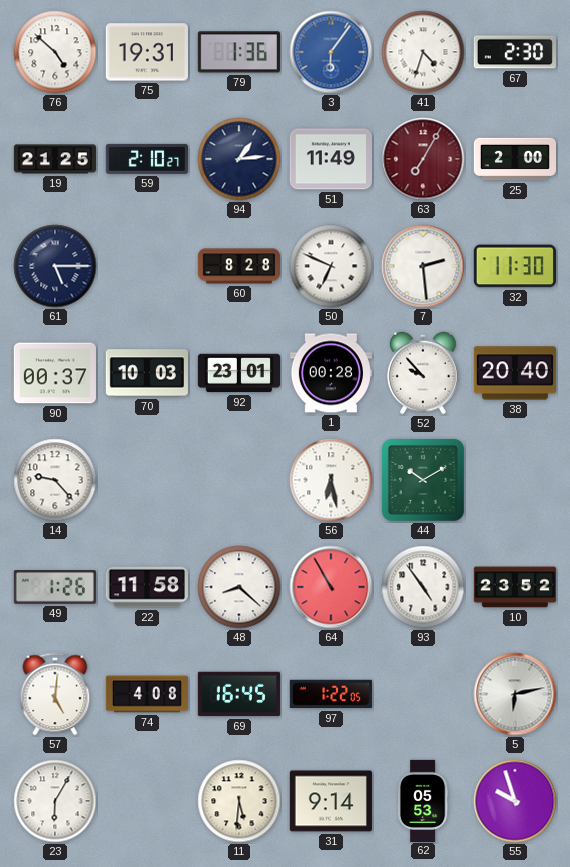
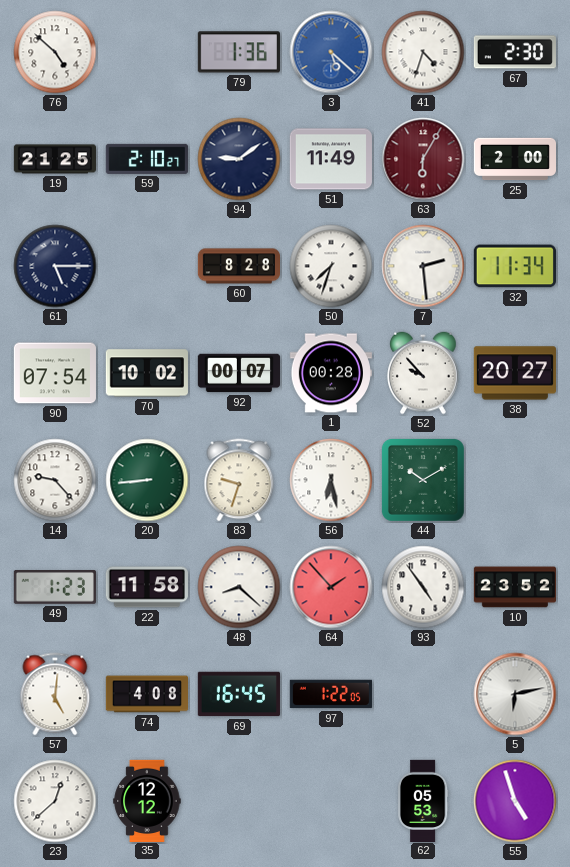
75: 19:31 -> none (147, 52)
3: 6:06 -> 5:22 (331, 52)
94: 1:14 -> 9:09 (239, 159)
63: 7:05 -> 6:05 (423, 159)
50: 6:49 -> 7:33 (331, 266)
32: 11:30 -> 11:34 (515, 266)
90: 00:37 -> 07:54 (55, 373)
70: 10:03 -> 10:02 (147, 373)
92: 23:01 -> 00:07 (238, 373)
38: 20:40 -> 20:27 (515, 373)
20: none -> 8:44 (147, 480)
83: none -> 9:33 (239, 480)
49: 1:26 -> 1:23 (55, 588)
64: 10:55 -> 1:53 (331, 587)
23: 6:05 -> 12:38 (55, 801)
35: none -> 12:12 (147, 800)
11: 5:31 -> none (239, 801)
31: 9:14 -> none (331, 801)
55: 9:57 -> 4:57 (515, 801)
